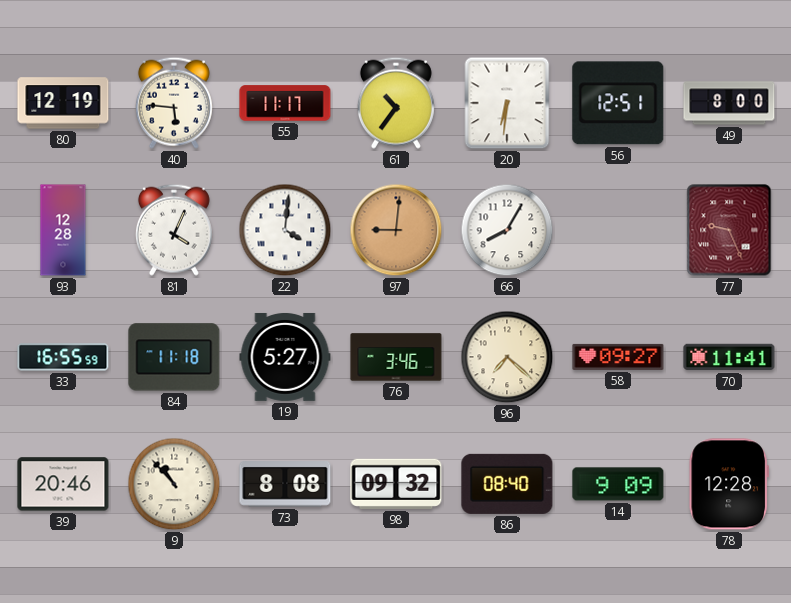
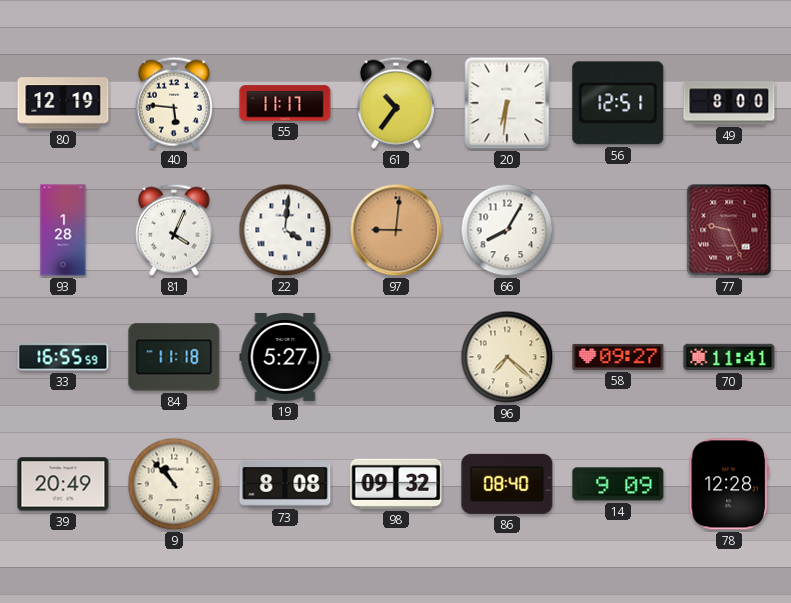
93: 12:28 -> 1:28 (63, 230)
76: 3:46 -> none (396, 357)
39: 20:46 -> 20:49 (63, 484)
